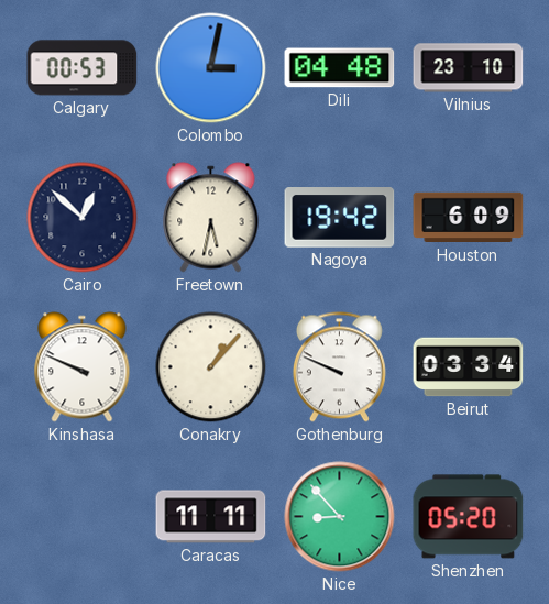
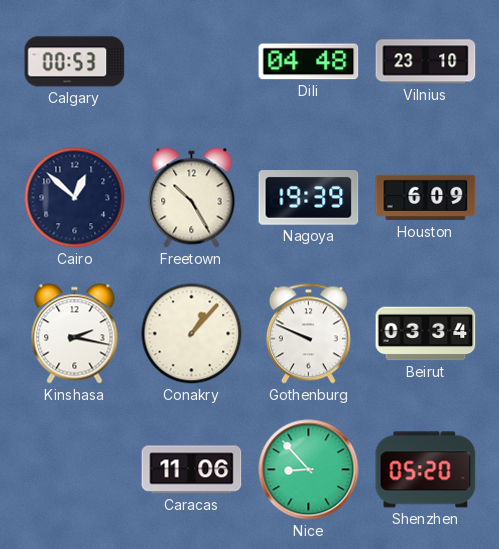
Colombo: 3:02 -> none (211, 68)
Freetown: 5:32 -> 10:25 (192, 198)
Nagoya: 19:42 -> 19:39 (309, 198)
Kinshasa: 9:49 -> 2:17 (75, 334)
Caracas: 11:11 -> 11:06 (192, 470)
